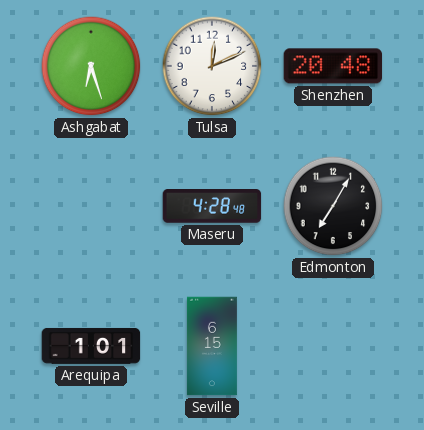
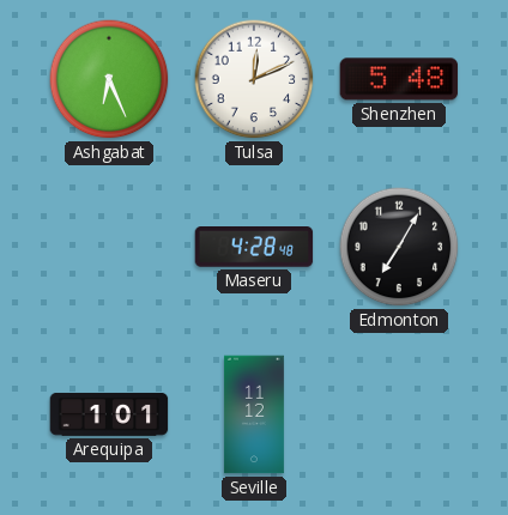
Ashgabat: 6:27 -> 6:26 (109, 79)
Shenzhen: 20:48 -> 5:48 (399, 79)
Seville: 6:15 -> 11:12 (254, 414)
